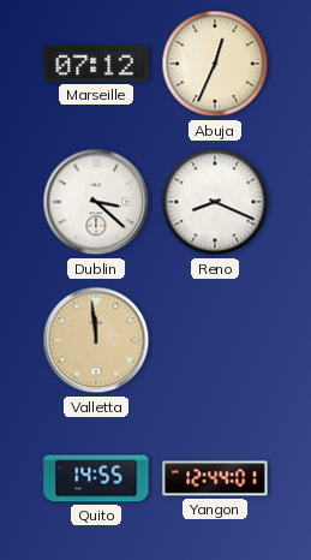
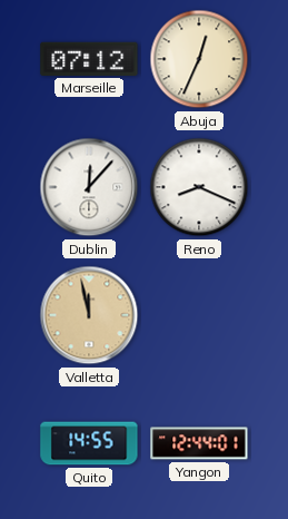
Dublin: 3:22 -> 12:07 (89, 187)
Valletta: 11:59 -> 11:58 (89, 315)
